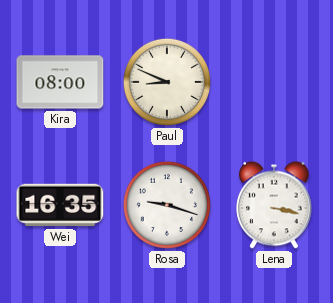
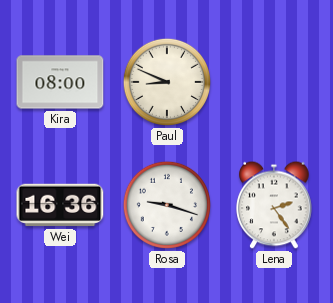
Wei: 16:35 -> 16:36 (60, 205)
Lena: 3:17 -> 2:24 (274, 205)
